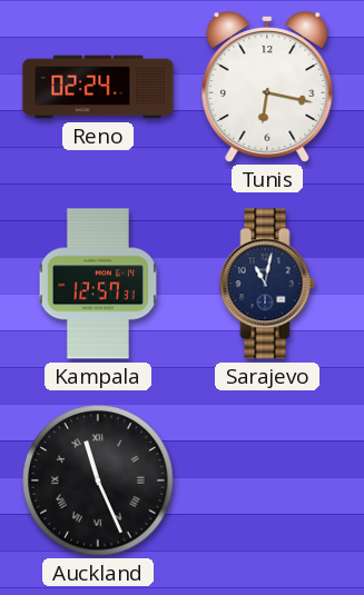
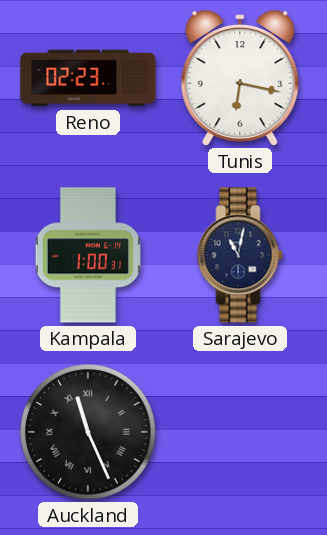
Reno: 02:24 -> 02:23 (88, 78)
Kampala: 12:57 -> 1:00 (88, 255)
